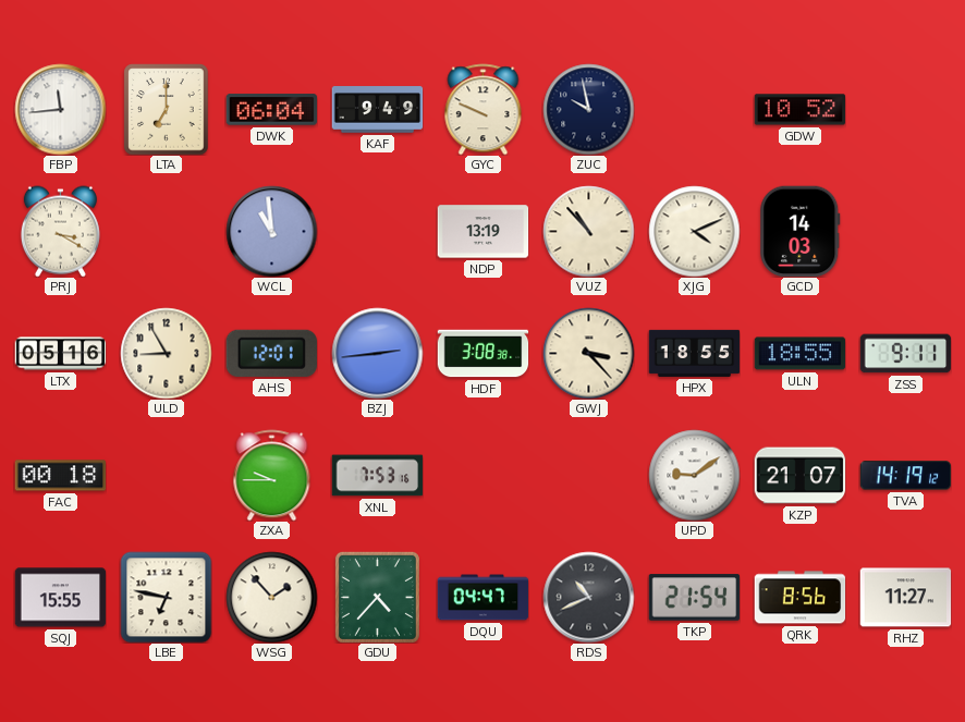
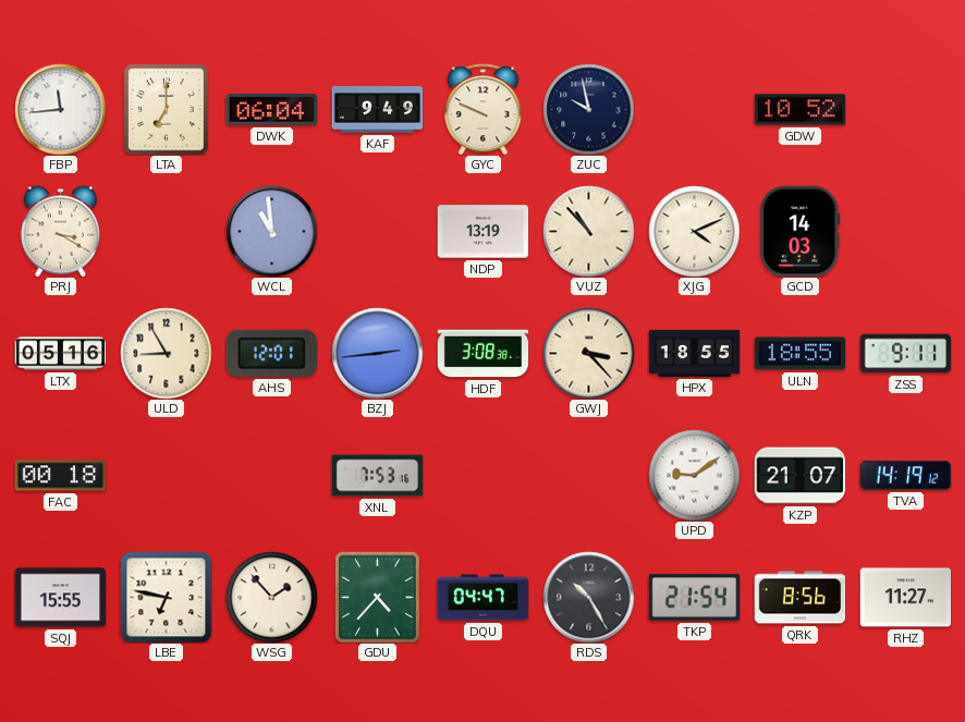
ZXA: 9:45 -> none (272, 475)
RDS: 10:41 -> 10:25 (588, 597)
